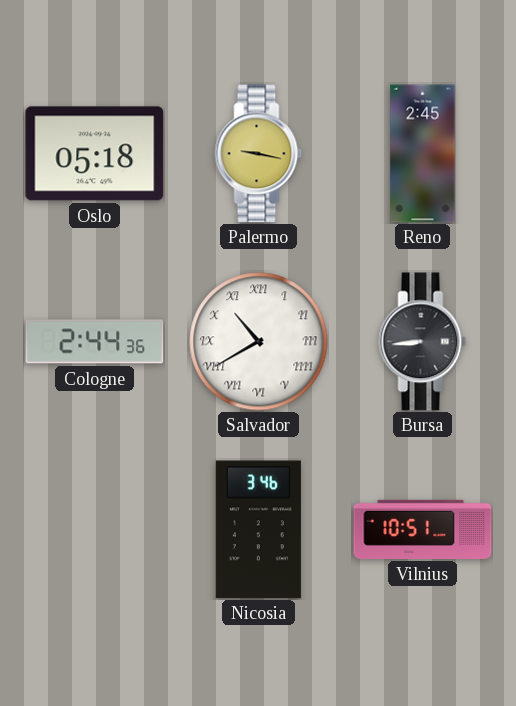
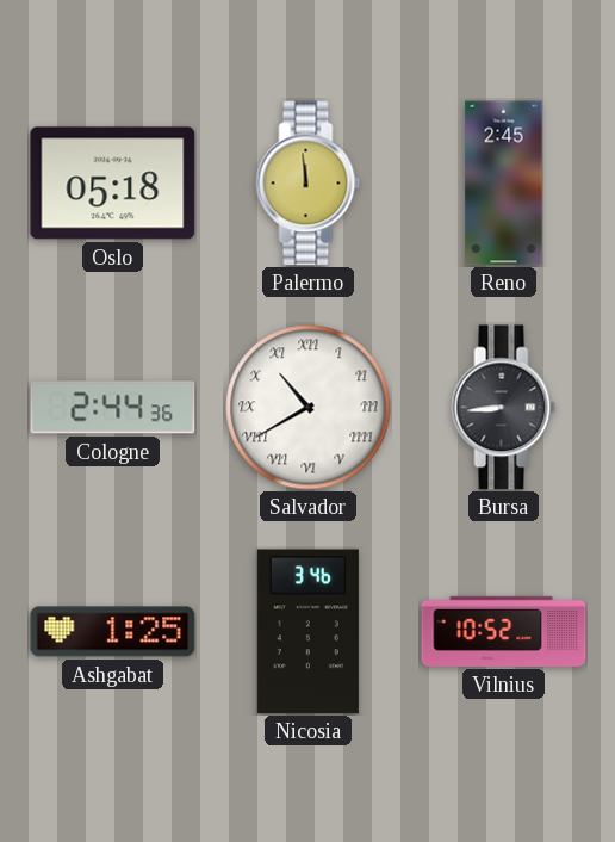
Palermo: 9:17 -> 11:59 (309, 184)
Ashgabat: none -> 1:25 (113, 632)
Vilnius: 10:51 -> 10:52 (504, 631)
